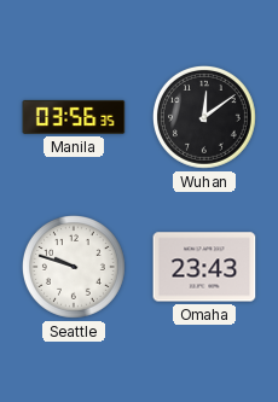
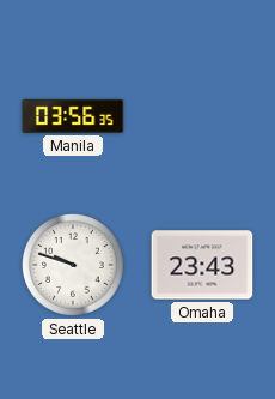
Wuhan: 12:09 -> none (204, 117)
